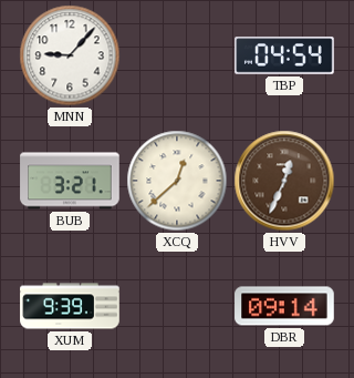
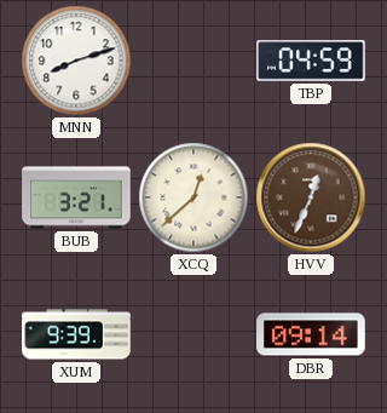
MNN: 9:07 -> 8:12 (76, 61)
TBP: 04:54 -> 04:59 (311, 61)
